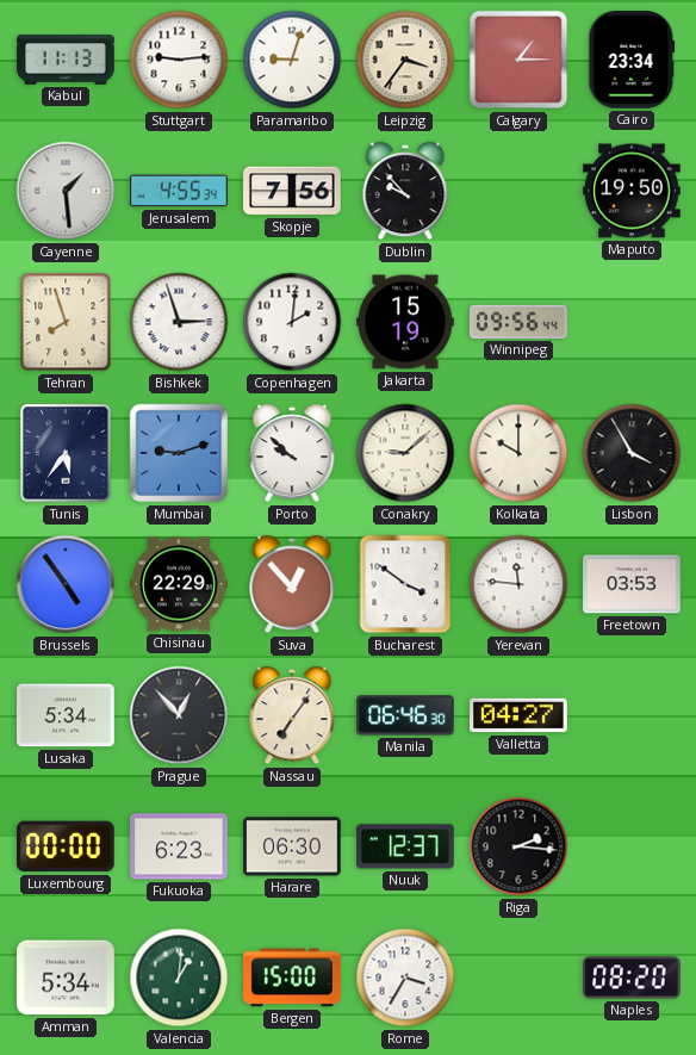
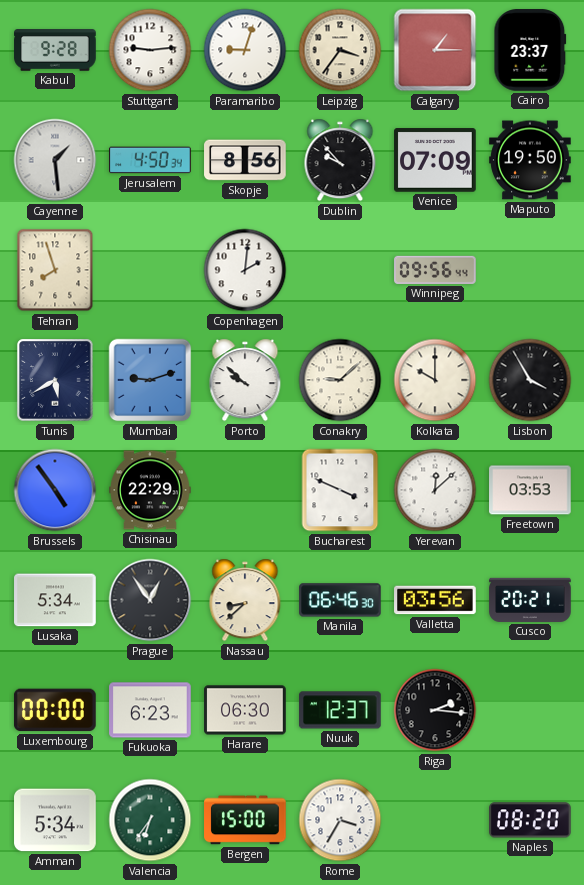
Kabul: 11:13 -> 9:28 (55, 50)
Cairo: 23:34 -> 23:37 (530, 50)
Jerusalem: 4:55 -> 4:50 (150, 160)
Skopje: 7:56 -> 8:56 (245, 160)
Venice: none -> 07:09 (435, 160)
Bishkek: 2:57 -> none (179, 322)
Jakarta: 15:19 -> none (405, 322)
Tunis: 5:36 -> 5:40 (55, 380)
Suva: 12:53 -> none (292, 584)
Bucharest: 3:51 -> 3:49 (340, 490)
Yerevan: 11:46 -> 12:08 (435, 490)
Prague: 12:53 -> 12:54 (150, 600)
Nassau: 7:06 -> 8:38 (245, 600)
Valletta: 04:27 -> 03:56 (435, 600)
Cusco: none -> 20:21 (530, 600)
Valencia: 1:01 -> 6:36 (150, 820)
